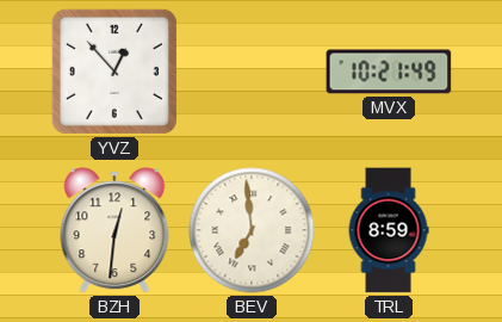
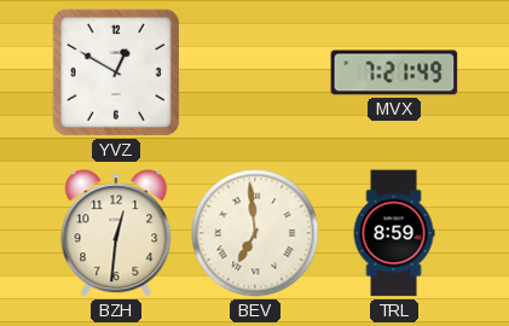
YVZ: 12:53 -> 12:50 (116, 72)
MVX: 10:21 -> 7:21 (394, 72)
